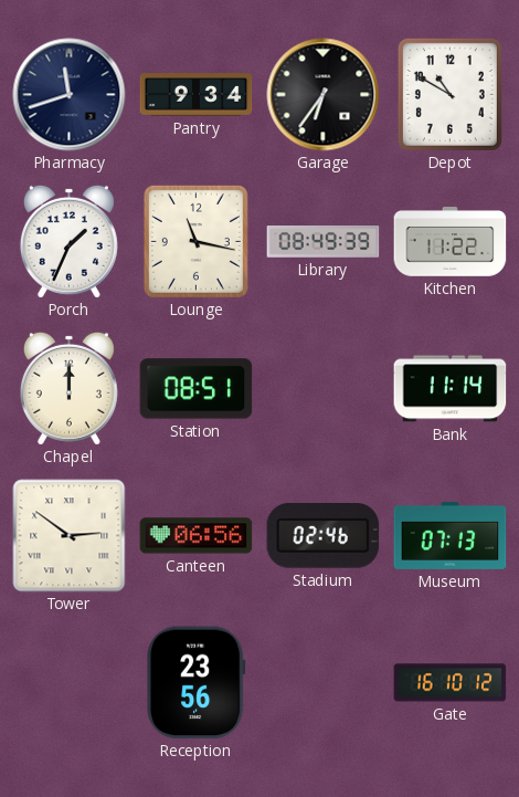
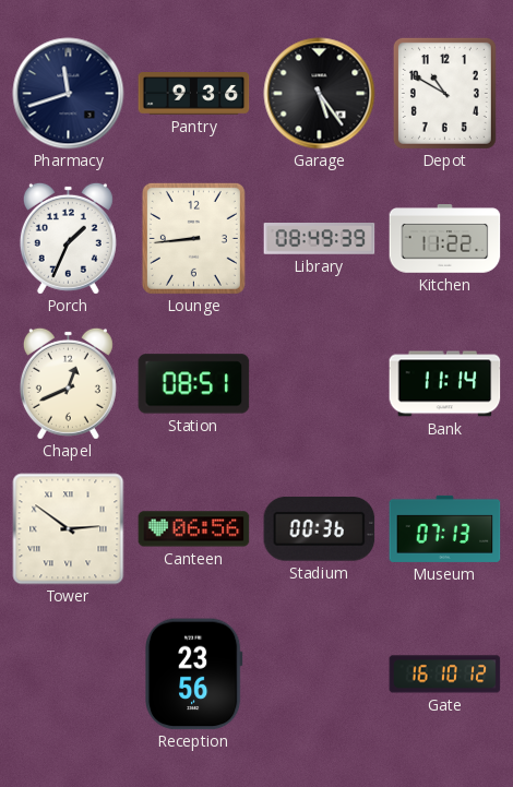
Pantry: 9:34 -> 9:36 (194, 94)
Garage: 6:36 -> 5:24 (320, 94)
Lounge: 11:17 -> 8:44 (193, 238)
Chapel: 12:00 -> 12:41 (68, 383)
Stadium: 02:46 -> 00:36 (320, 529)
